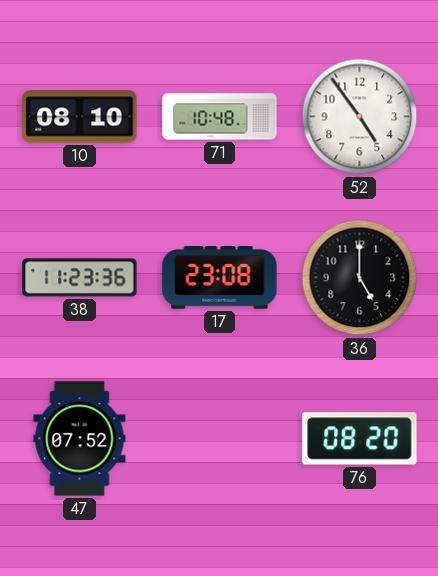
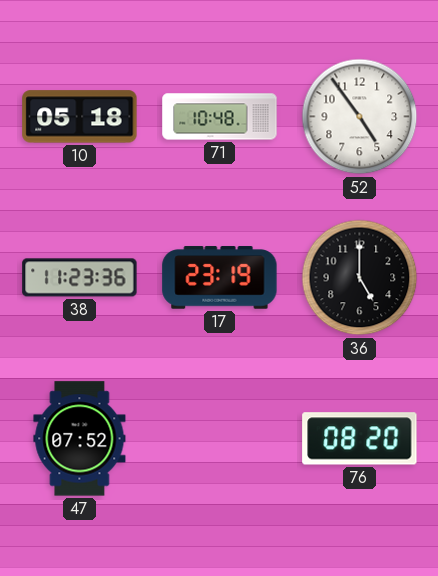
10: 08:10 -> 05:18 (80, 117)
17: 23:08 -> 23:19 (220, 278)
